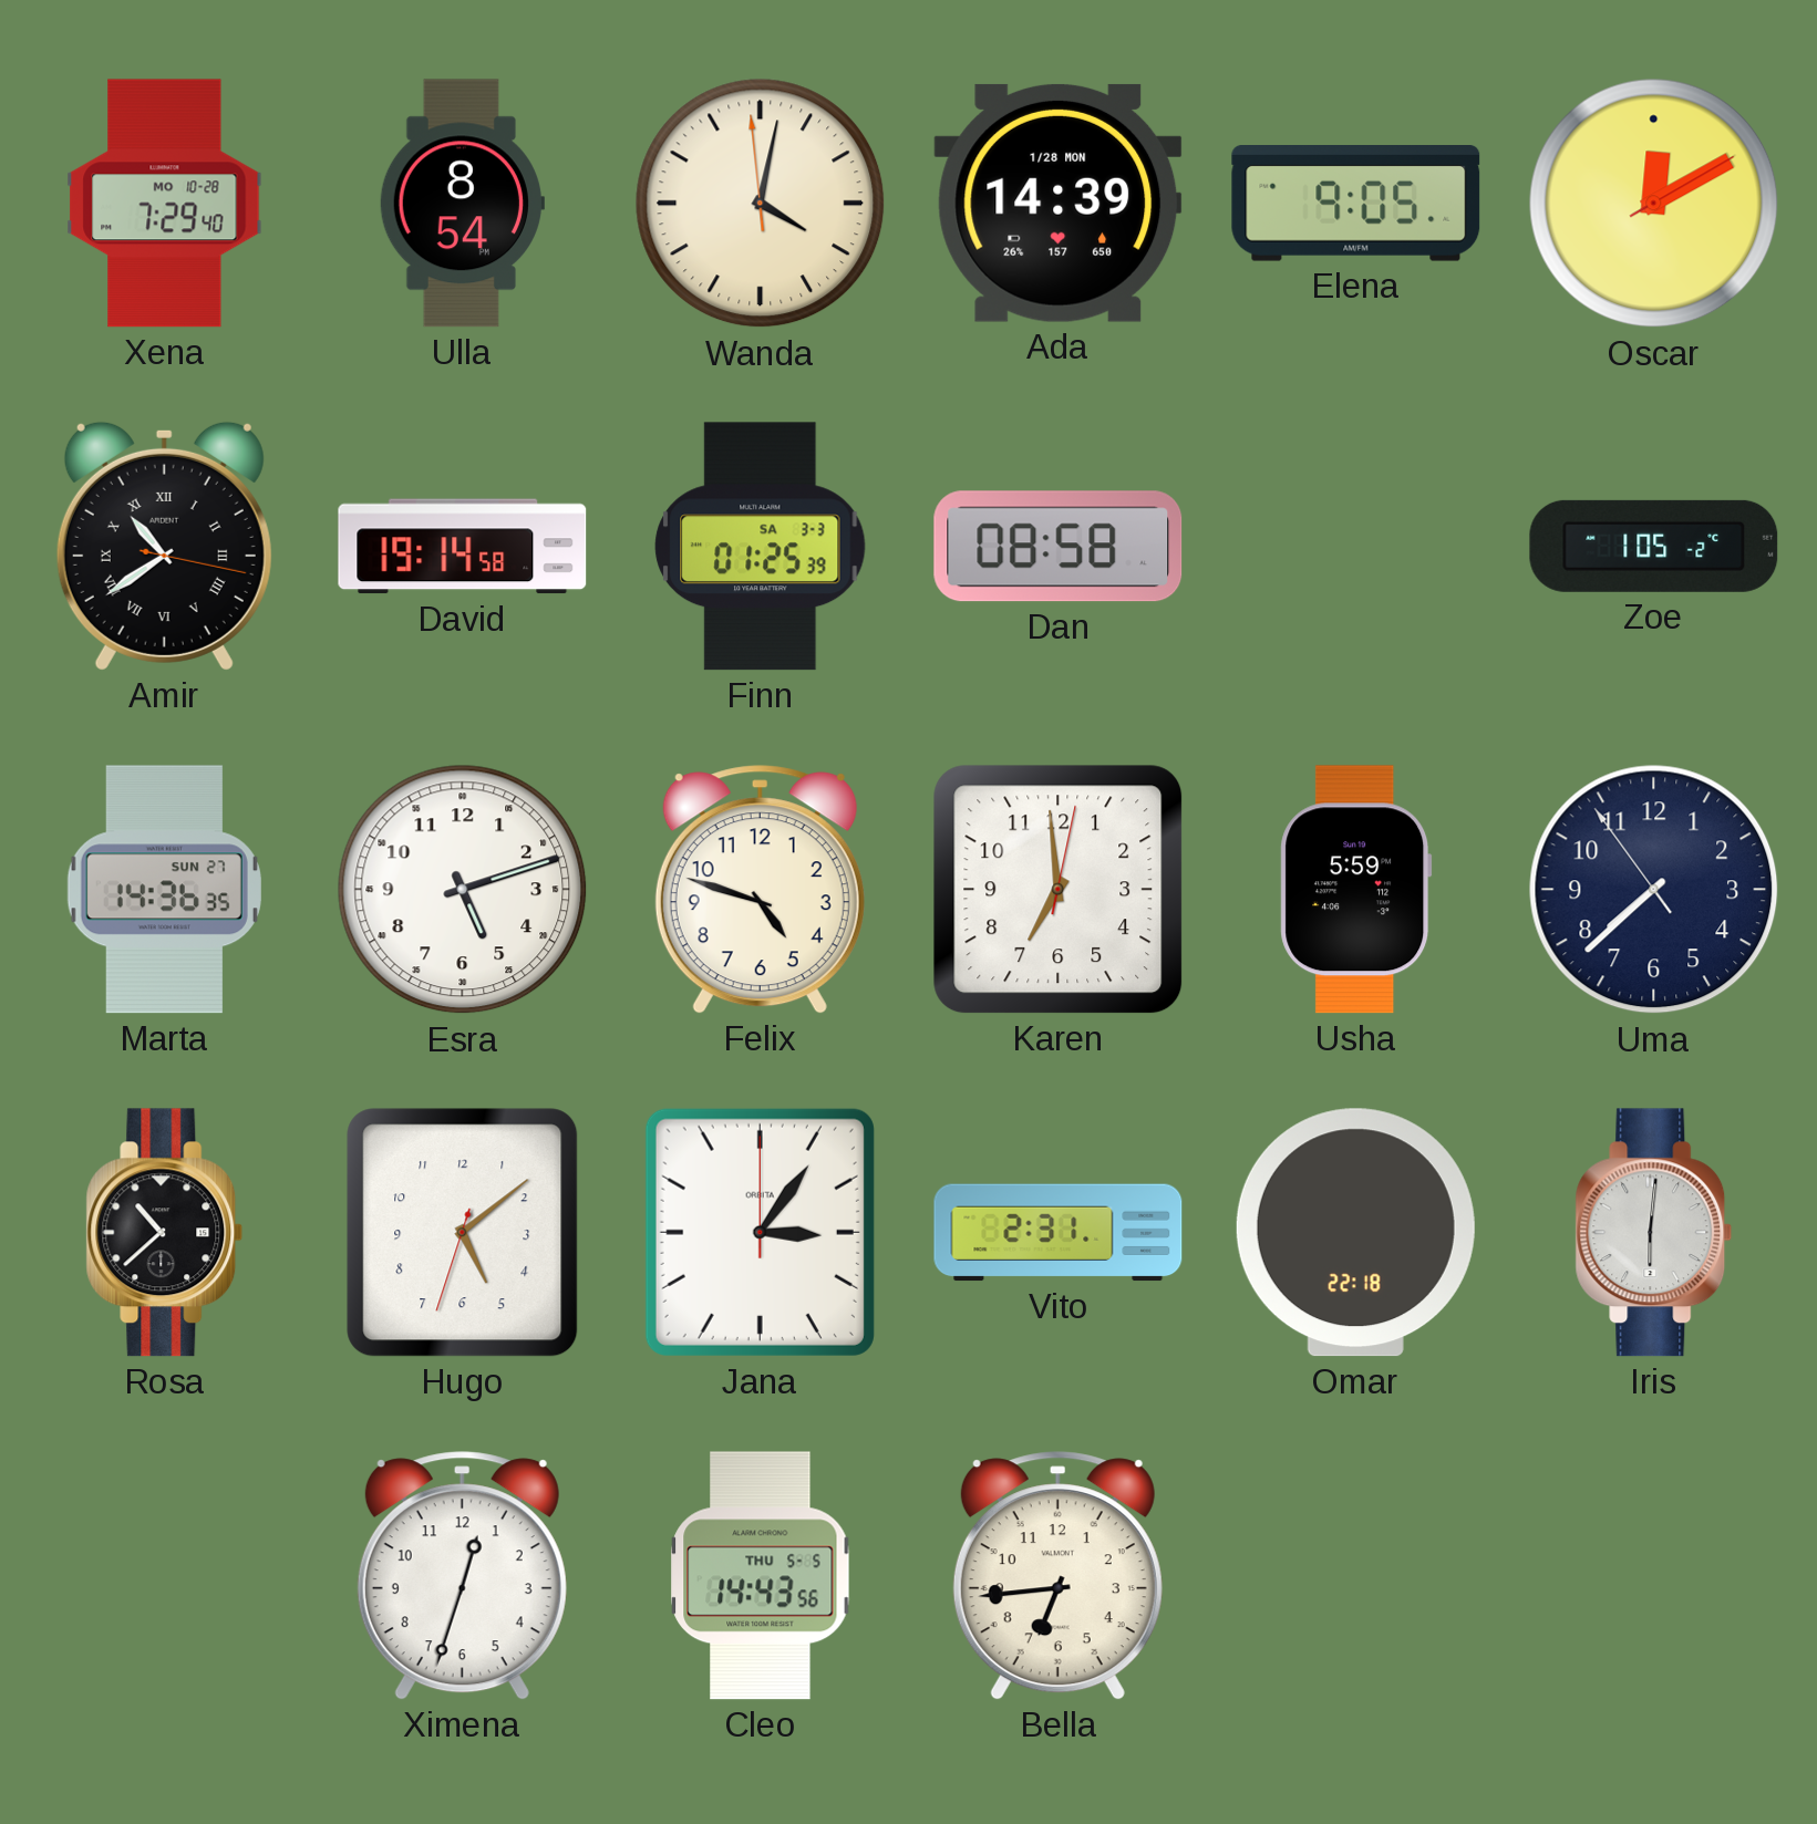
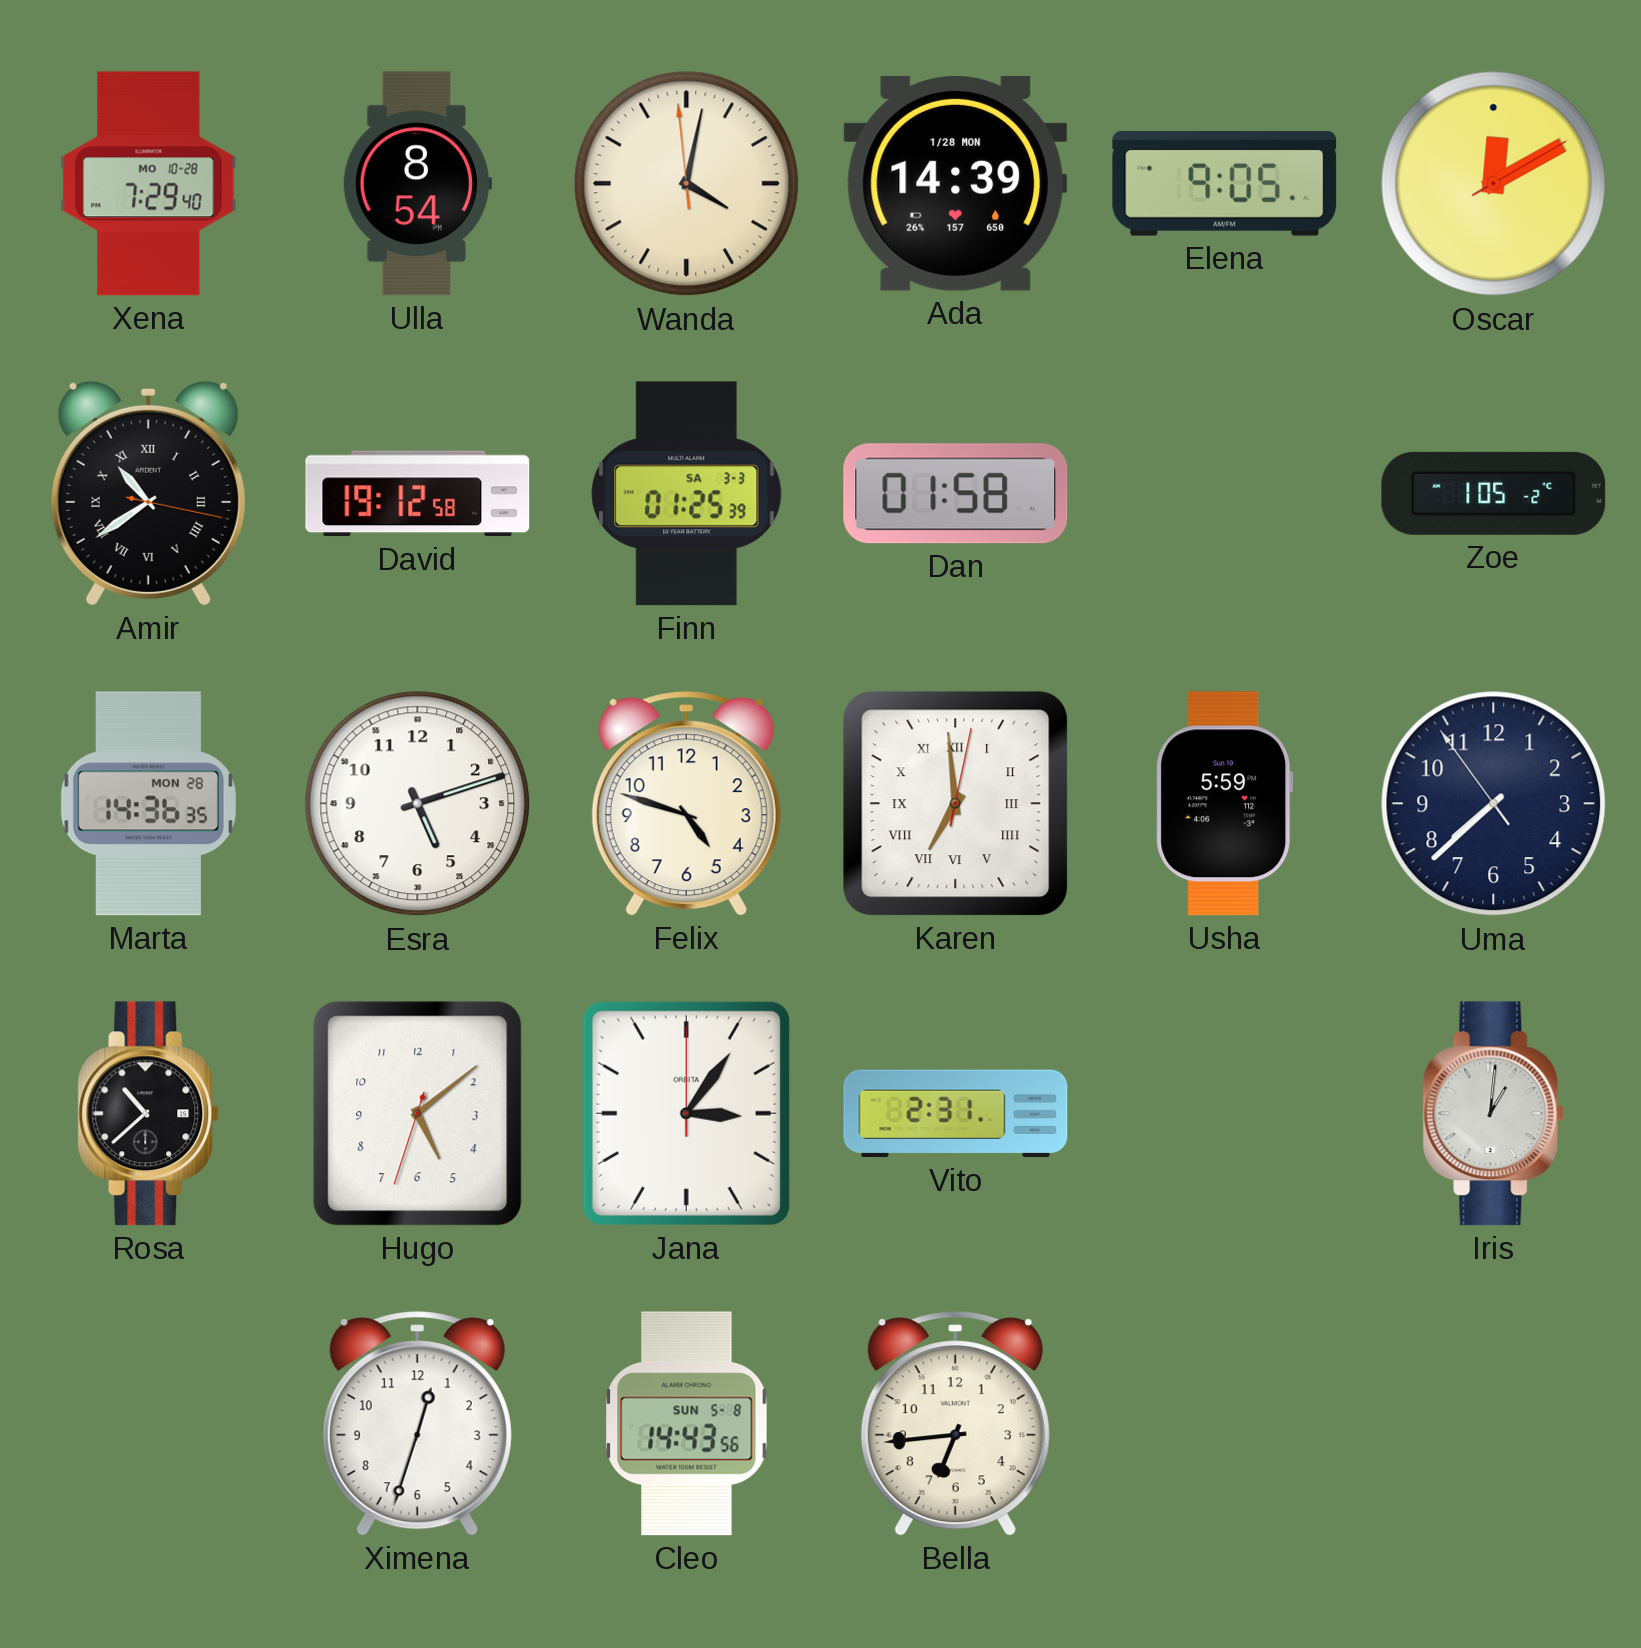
David: 19:14 -> 19:12 (418, 494)
Dan: 08:58 -> 01:58 (956, 494)
Marta date: SUN 27 -> MON 28 (148, 804)
Karen numerals: Arabic -> Roman (956, 804)
Omar: 22:18 -> none (1355, 1233)
Iris: 6:01 -> 1:01 (1494, 1114)
Cleo date: THU 5-5 -> SUN 5-8 (687, 1424)
